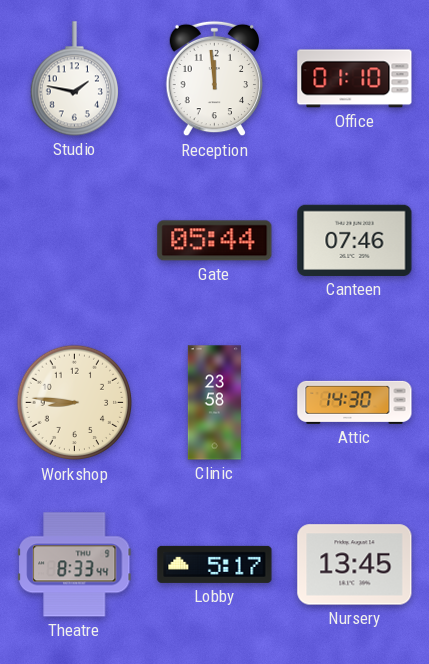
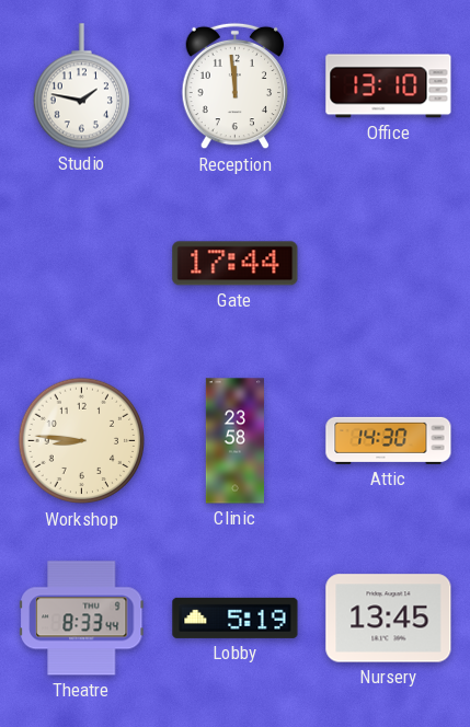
Office: 01:10 -> 13:10 (389, 86)
Gate: 05:44 -> 17:44 (236, 264)
Canteen: 07:46 -> none (355, 240)
Lobby: 5:17 -> 5:19 (236, 618)
